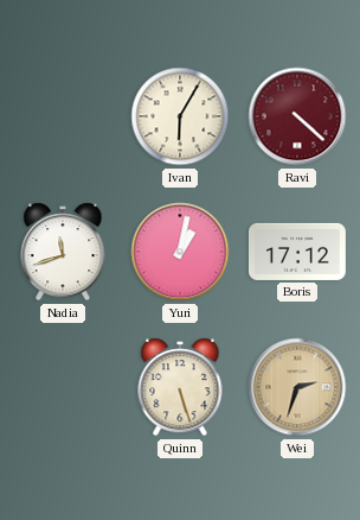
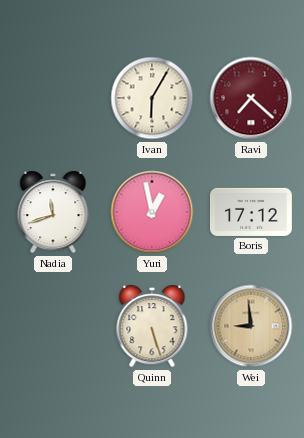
Ravi: 4:22 -> 7:22 (251, 98)
Yuri: 1:02 -> 12:58 (152, 212)
Wei: 2:33 -> 8:59 (251, 326)
